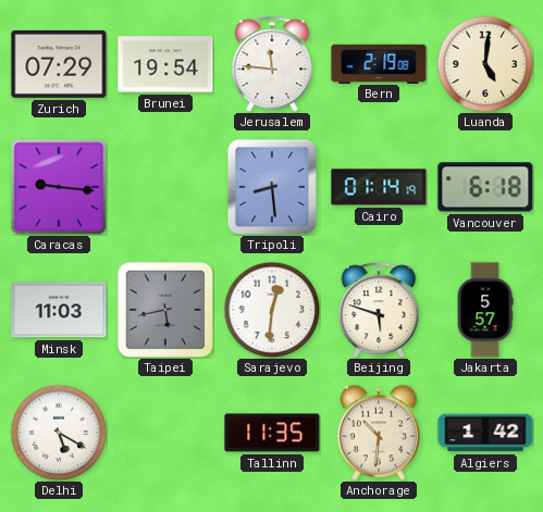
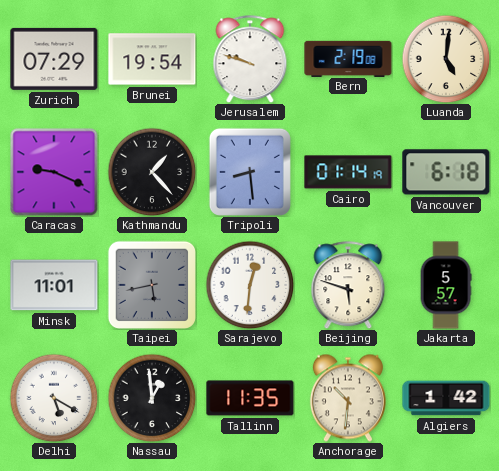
Jerusalem: 11:46 -> 9:48 (250, 59)
Caracas: 9:16 -> 9:19 (54, 172)
Kathmandu: none -> 1:23 (152, 172)
Minsk: 11:03 -> 11:01 (54, 285)
Nassau: none -> 12:59 (152, 398)
